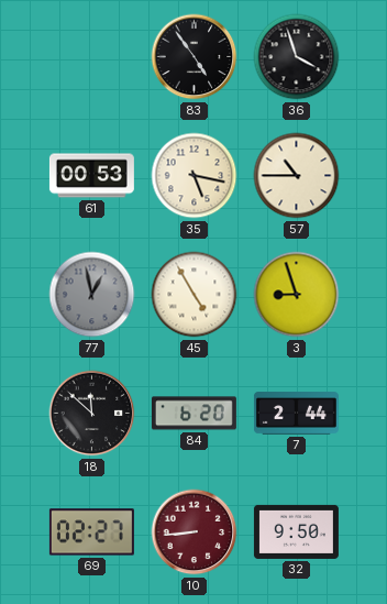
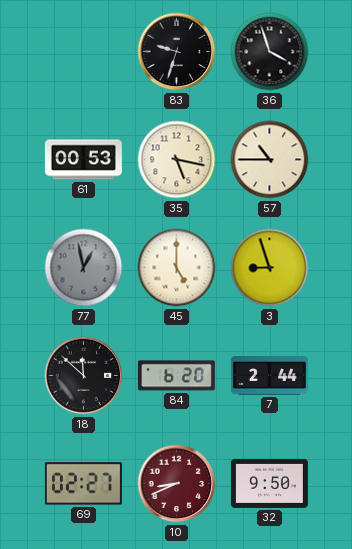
83: 4:54 -> 9:33 (177, 52)
45: 4:55 -> 5:00 (177, 268)
10: 8:44 -> 8:41 (177, 484)
